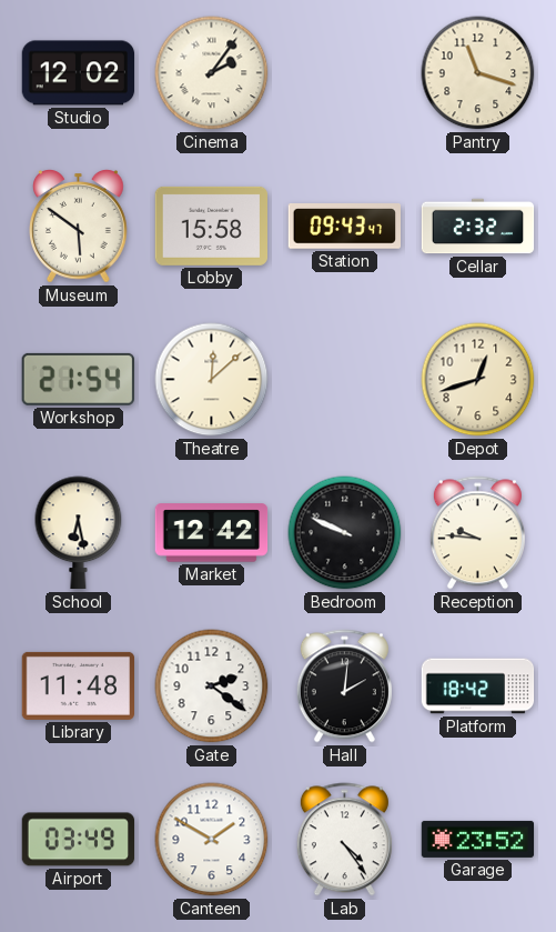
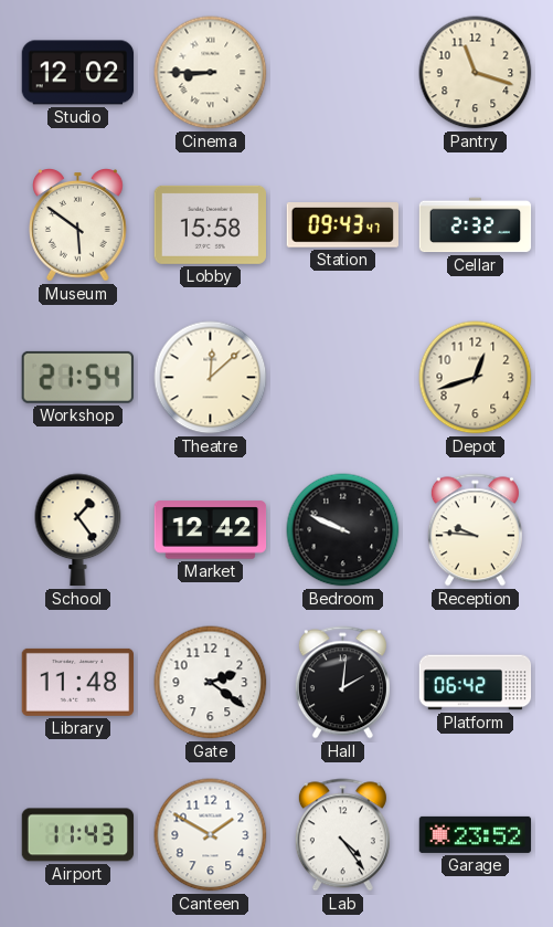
Cinema: 2:06 -> 8:45 (211, 73)
School: 6:28 -> 1:24 (78, 530)
Platform: 18:42 -> 06:42 (476, 683)
Airport: 03:49 -> 11:43 (78, 835)
